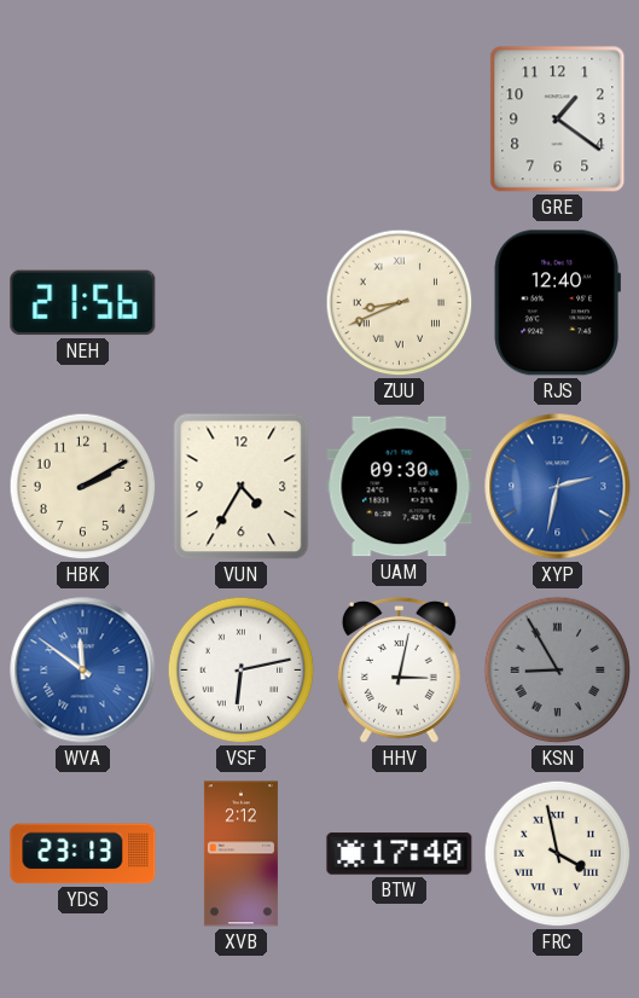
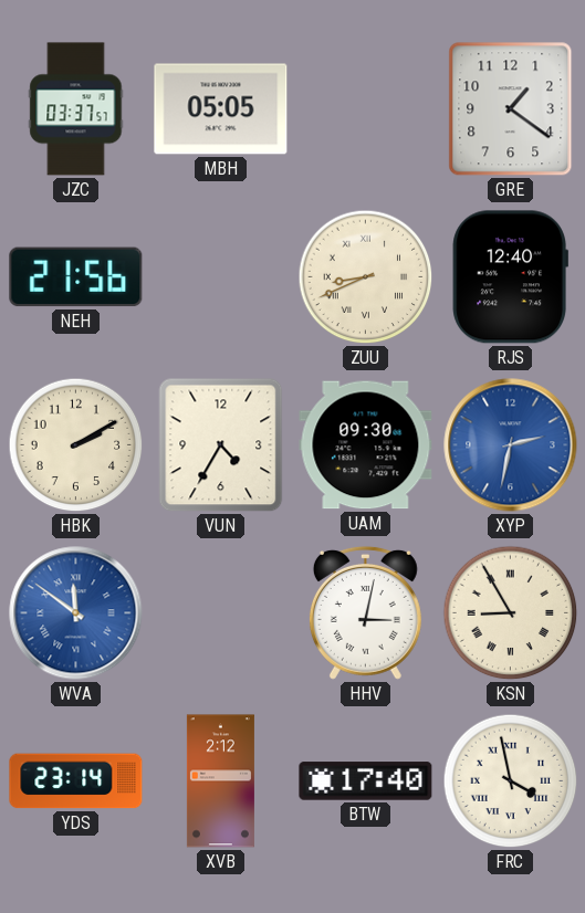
JZC: none -> 03:37 (76, 109)
MBH: none -> 05:05 (221, 109)
VSF: 6:13 -> none (242, 671)
KSN dial: grey -> cream (511, 613)
YDS: 23:13 -> 23:14 (76, 781)
